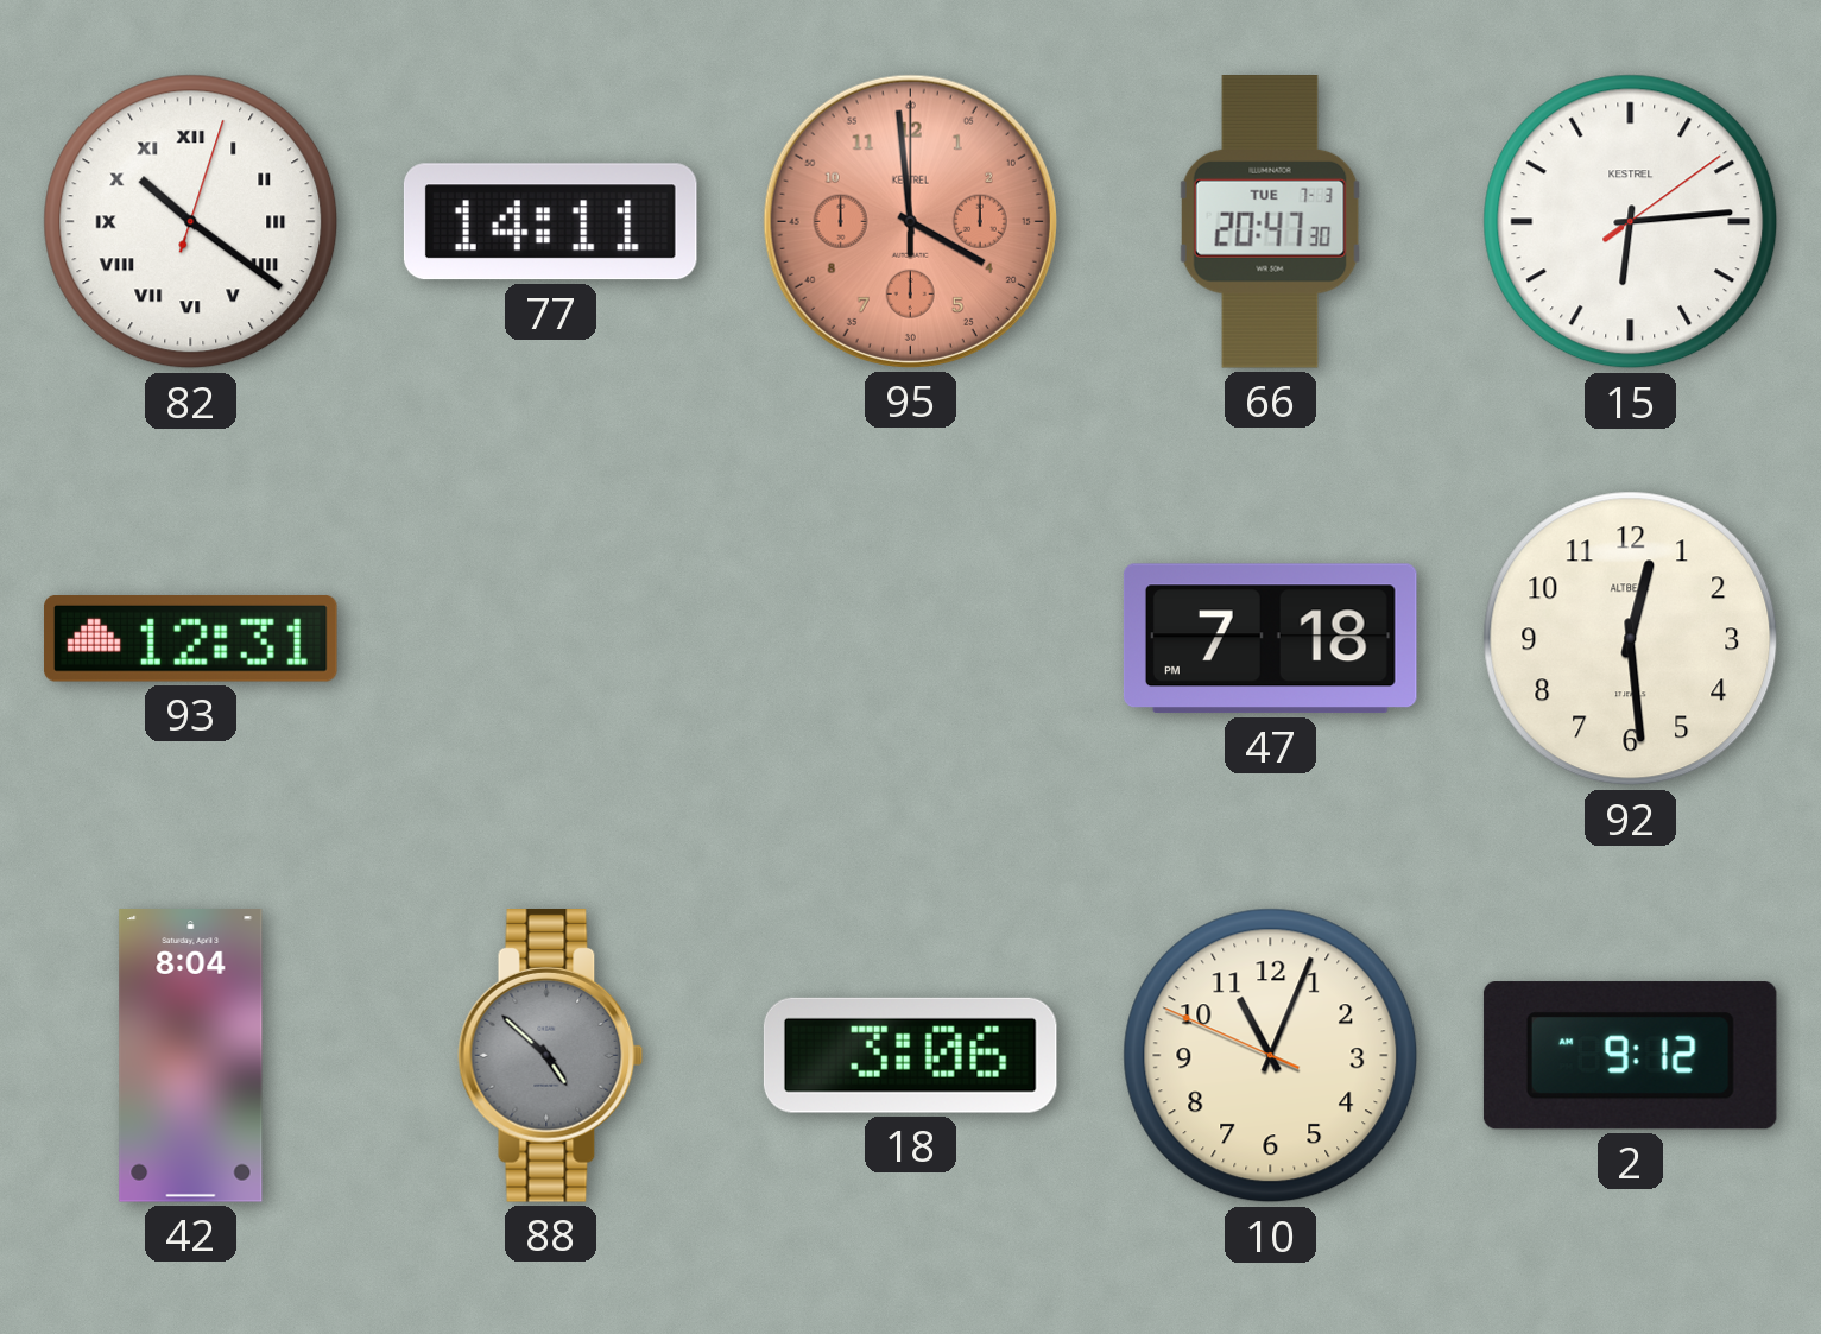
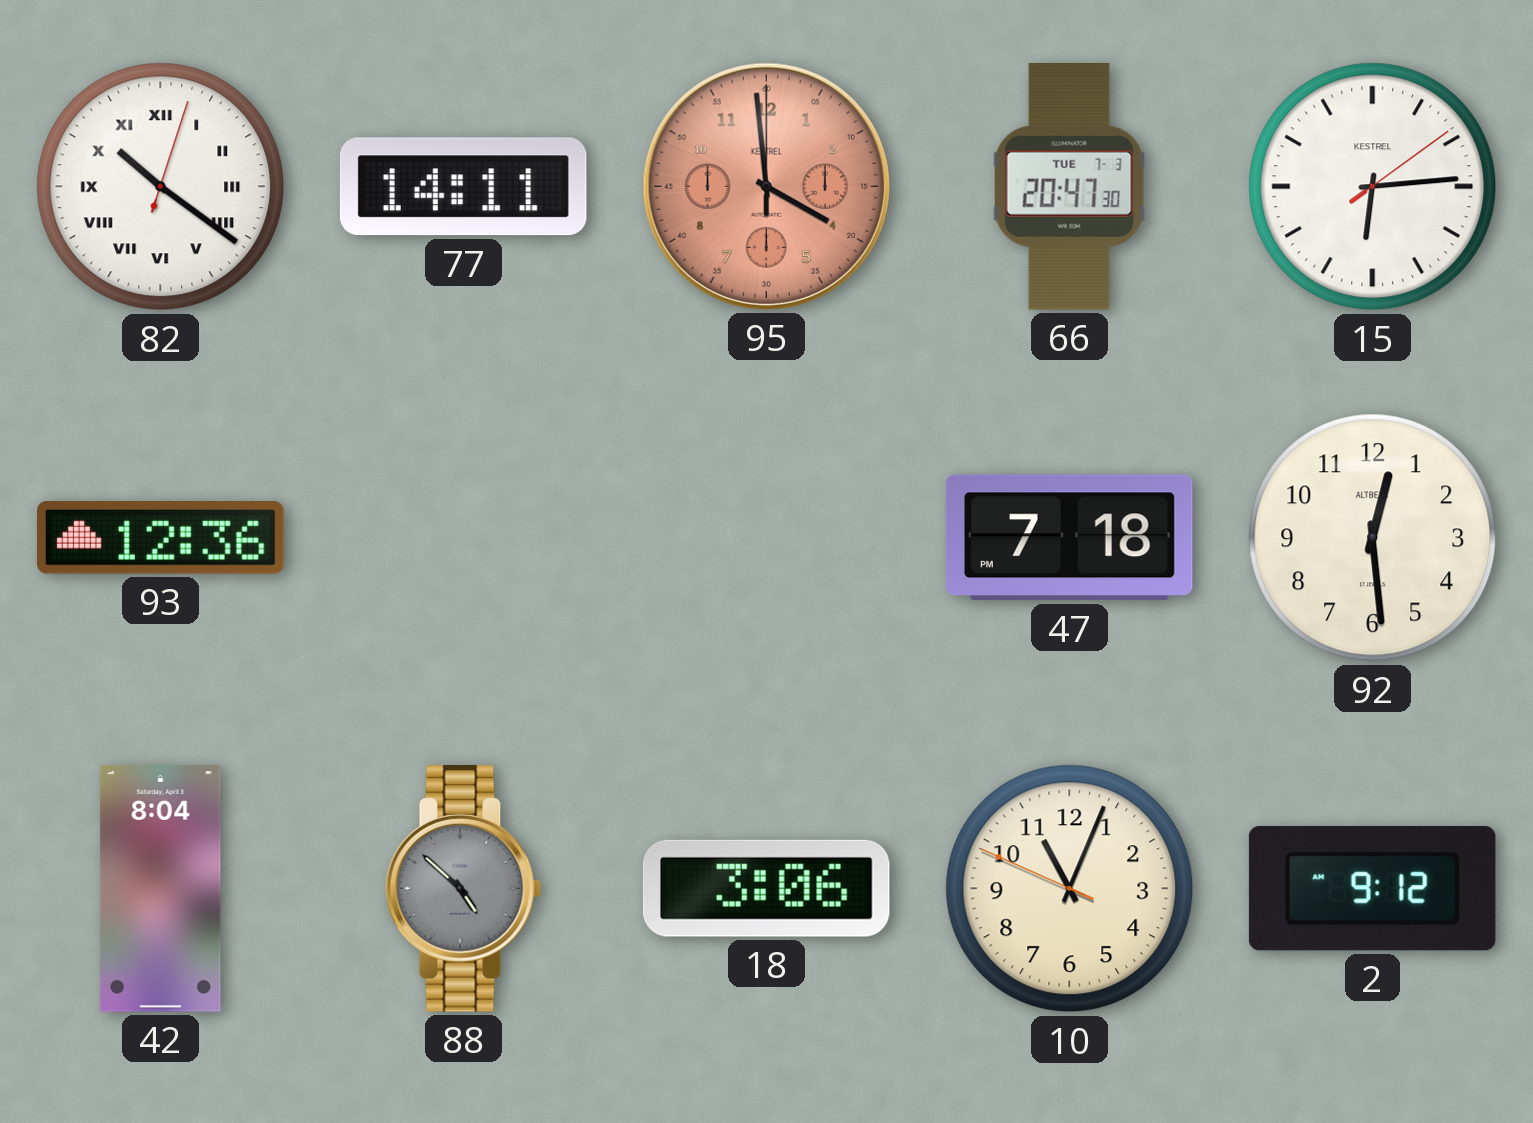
93: 12:31 -> 12:36 (161, 538)
